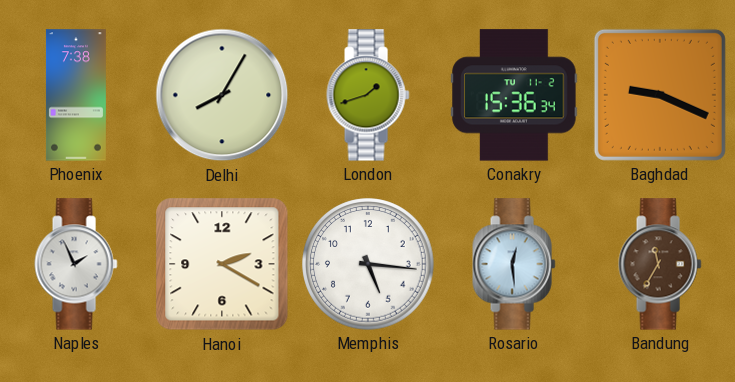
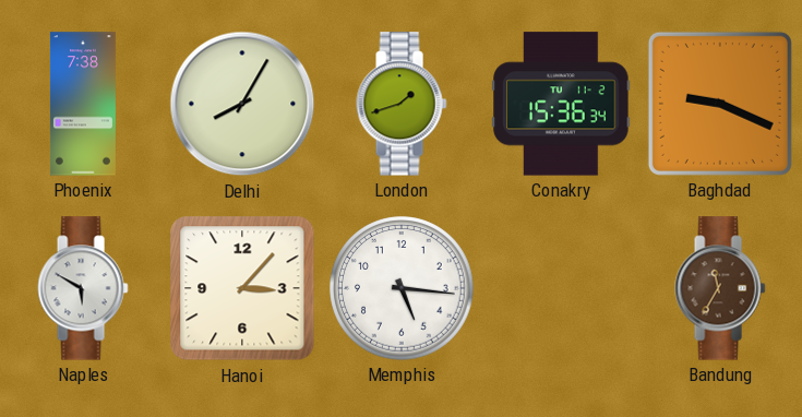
Naples: 1:56 -> 5:50 (83, 288)
Hanoi: 2:20 -> 3:07 (242, 288)
Rosario: 12:29 -> none (514, 264)
